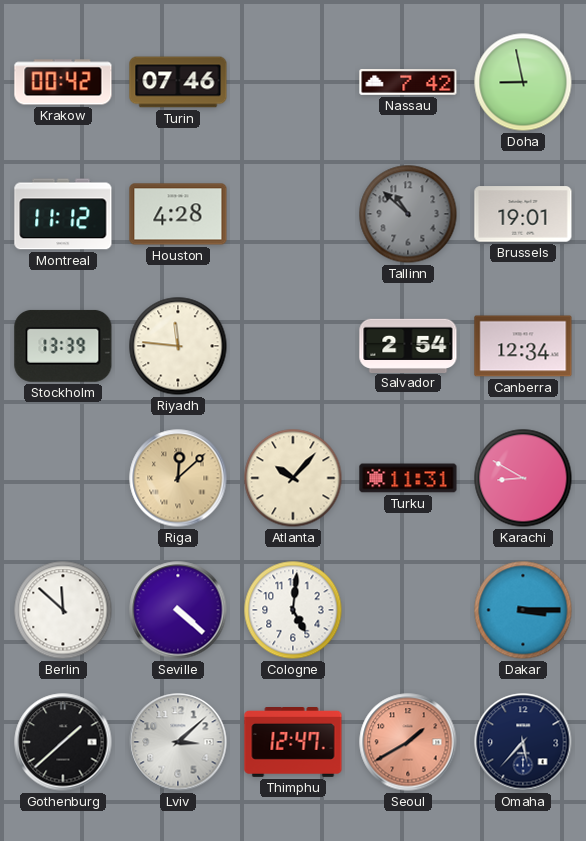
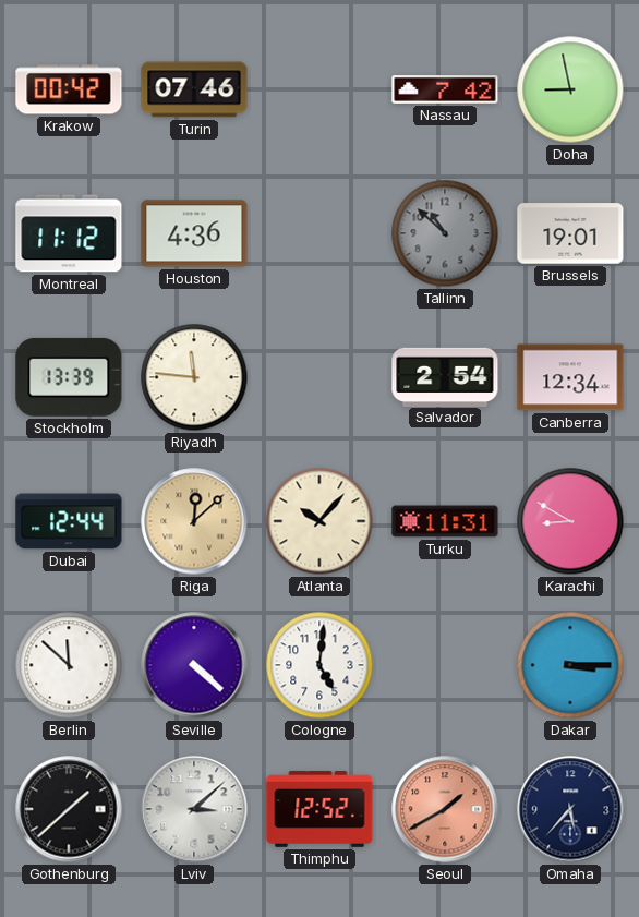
Houston: 4:28 -> 4:36 (194, 233)
Dubai: none -> 12:44 (69, 521)
Thimphu: 12:47 -> 12:52 (319, 810)
